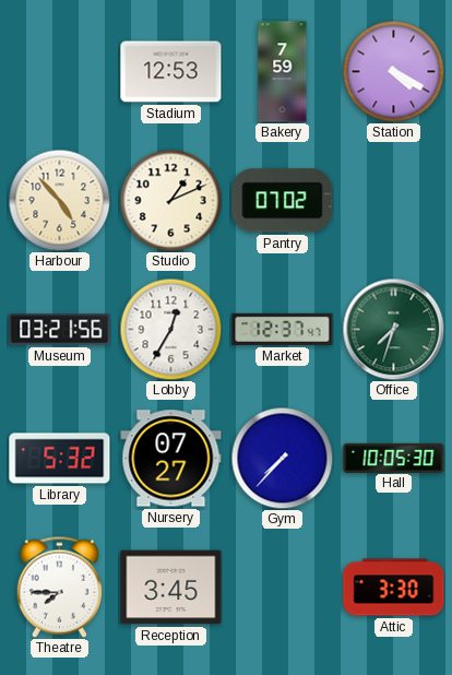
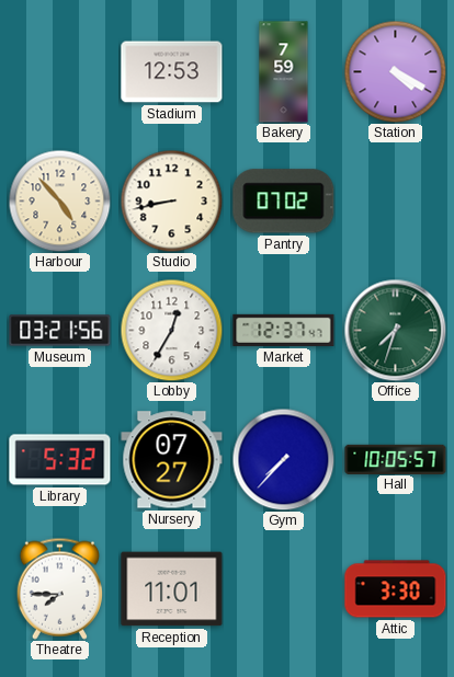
Studio: 1:11 -> 8:43 (171, 200)
Hall: 10:05:30 -> 10:05:57 (396, 459)
Reception: 3:45 -> 11:01 (172, 589)
